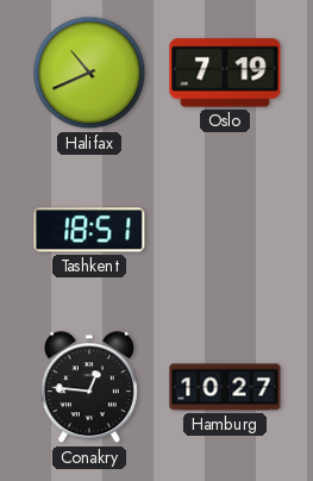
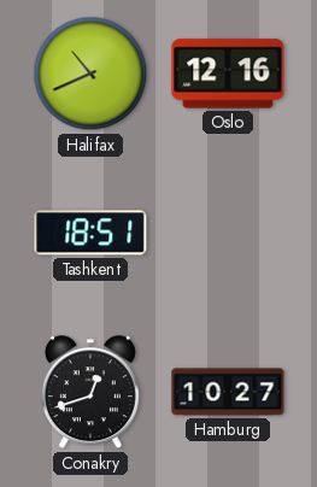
Oslo: 7:19 -> 12:16 (228, 74)
Conakry: 12:46 -> 12:42 (90, 393)
